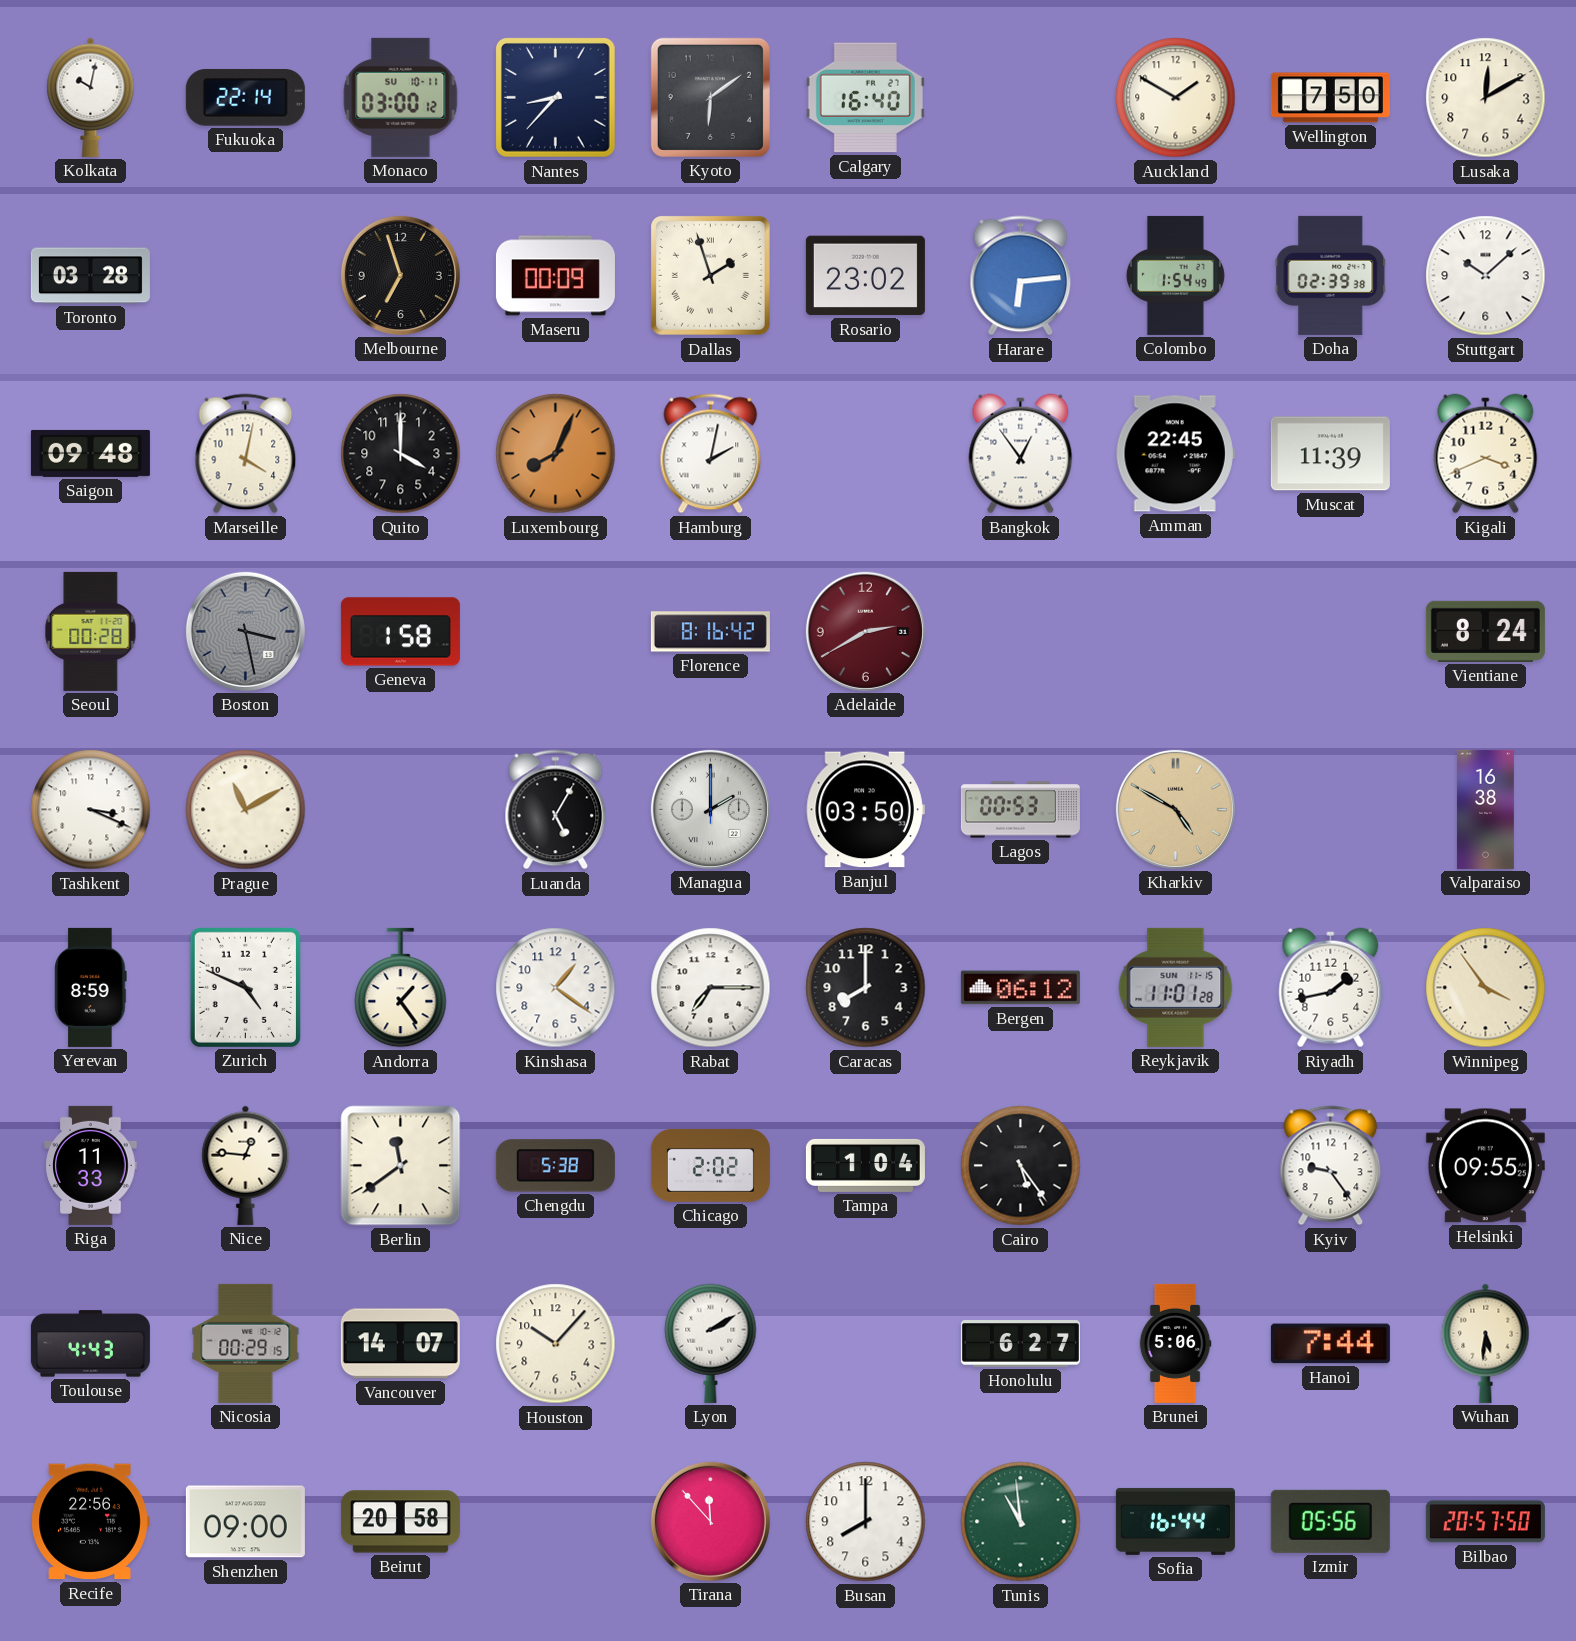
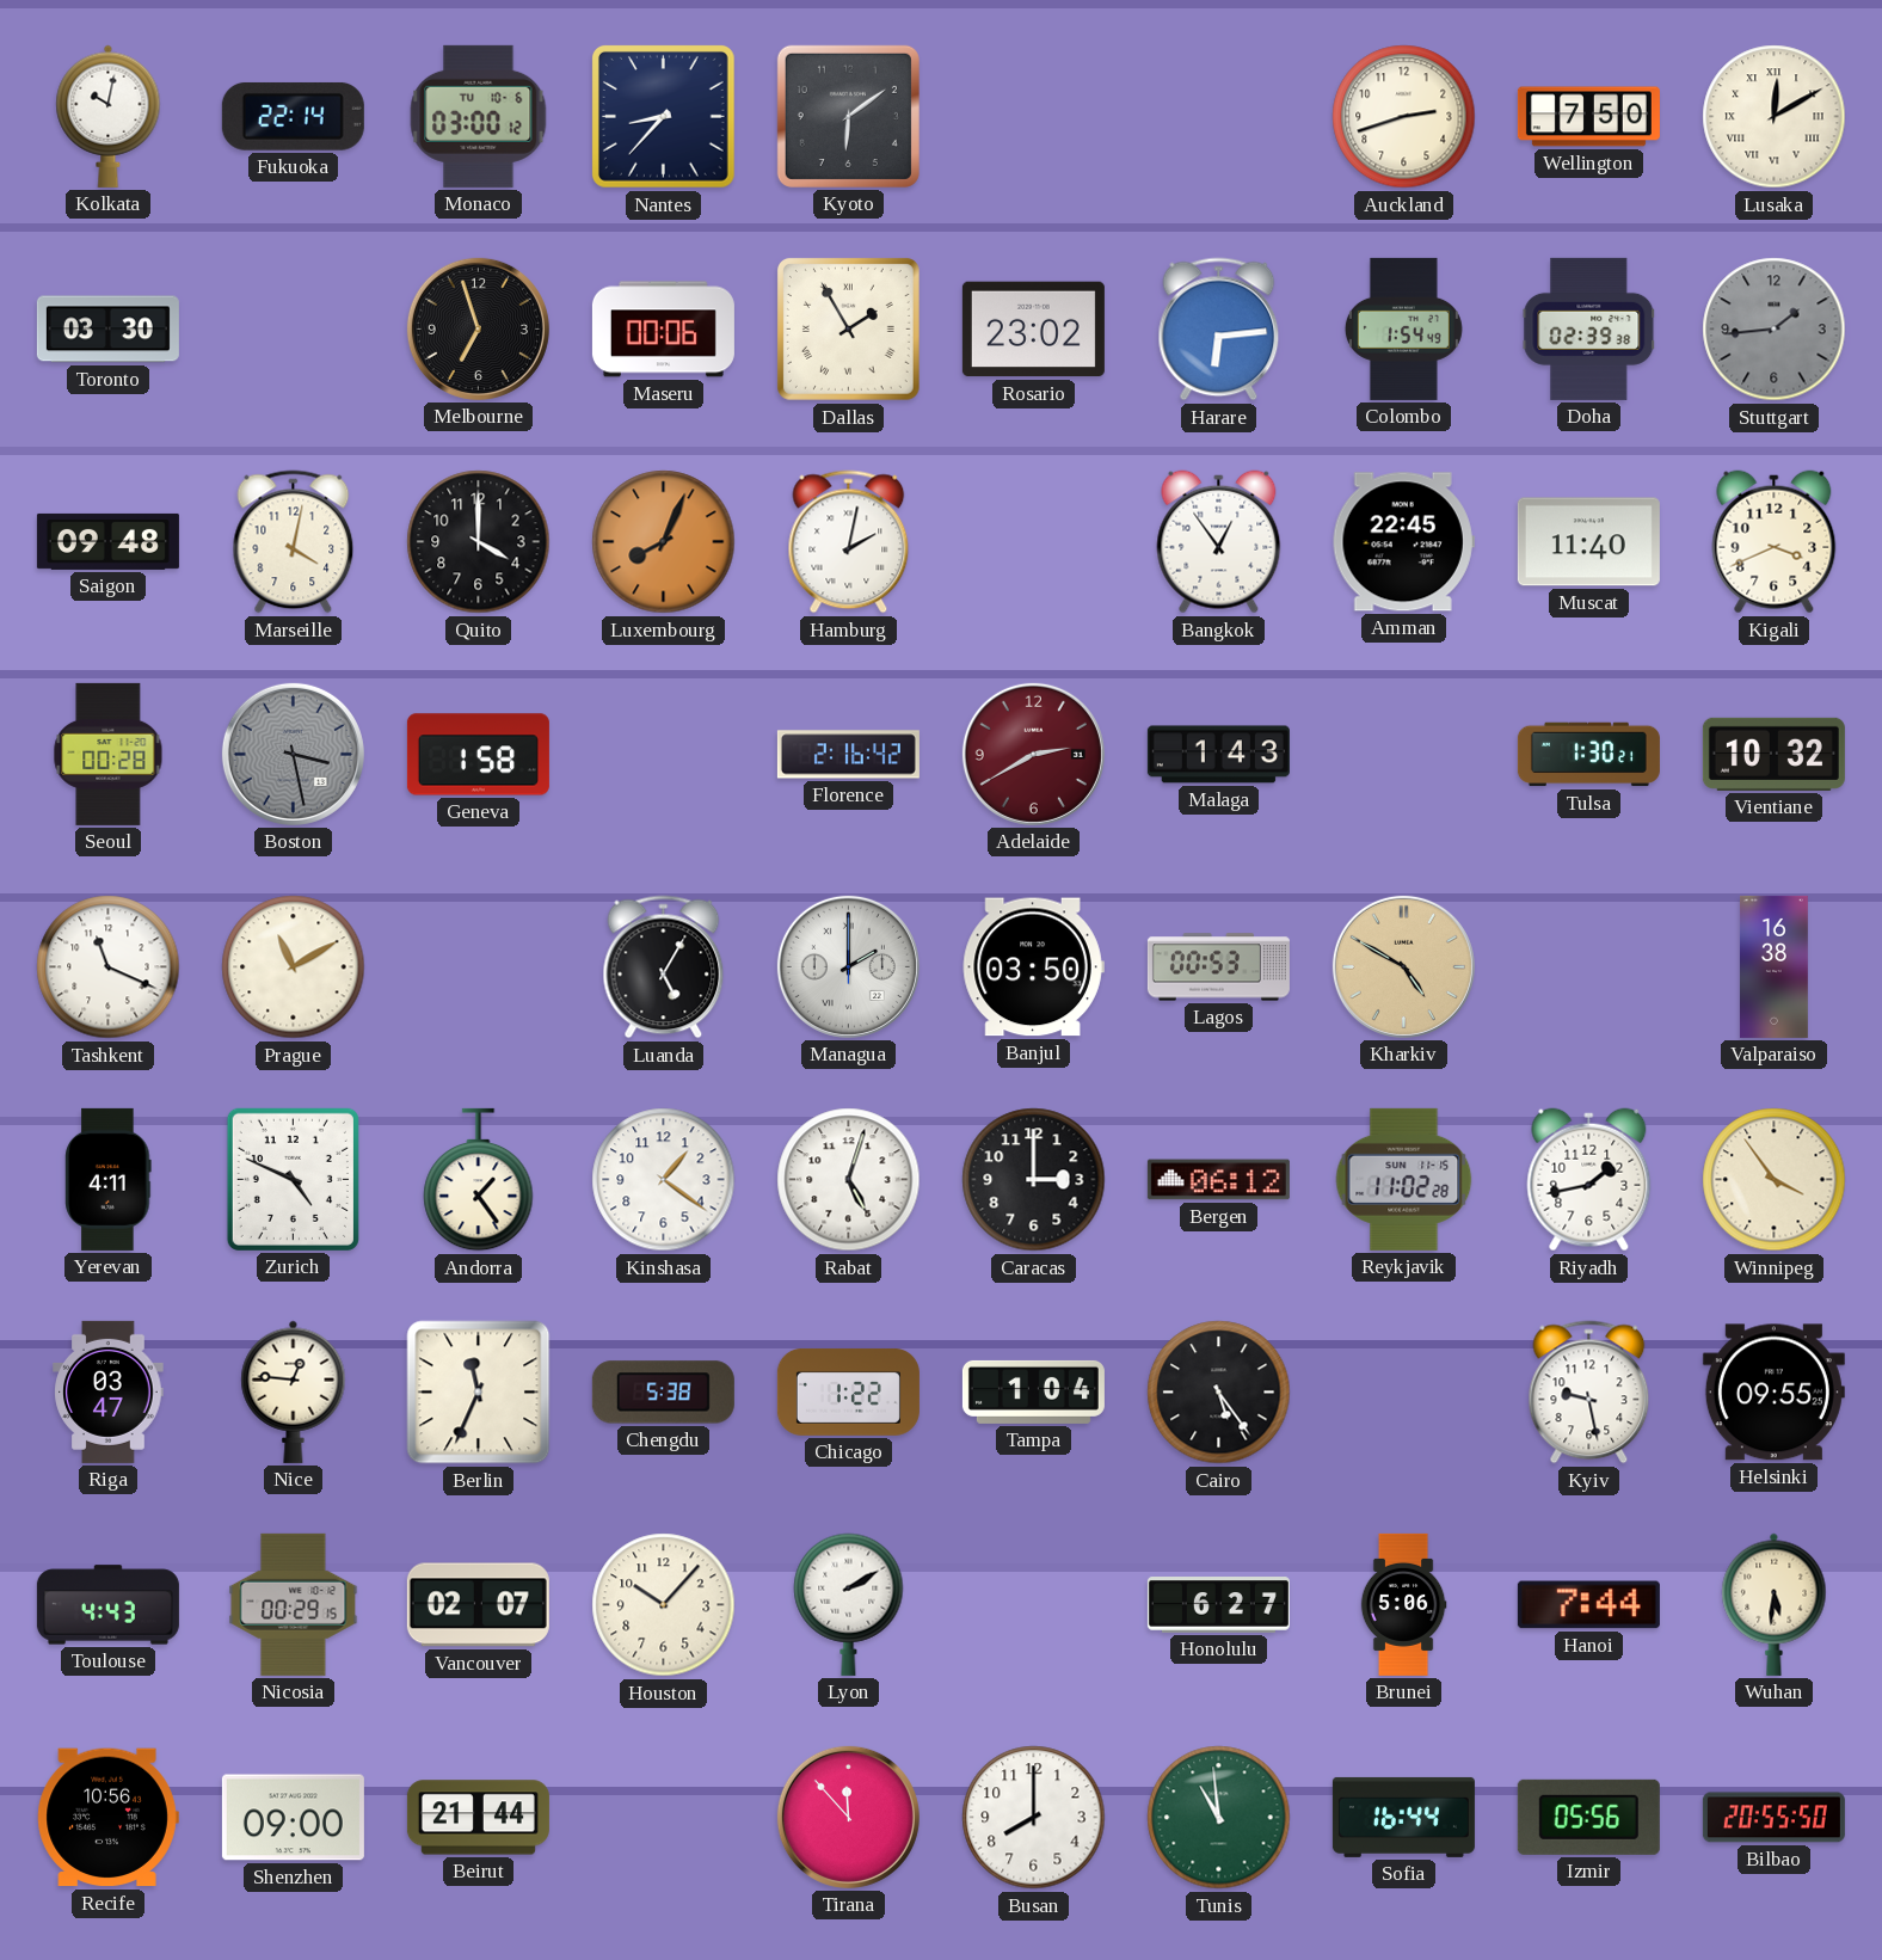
Monaco date: SU 10-11 -> TU 10-6 (479, 116)
Calgary: 16:40 -> none (865, 98)
Auckland: 1:50 -> 2:42 (1404, 117)
Lusaka numerals: Arabic -> Roman (1775, 117)
Toronto: 03:28 -> 03:30 (107, 330)
Maseru: 00:09 -> 00:06 (663, 330)
Dallas: 1:57 -> 1:55 (848, 328)
Stuttgart: 10:08 -> 1:44 (1775, 330)
Stuttgart dial: white -> grey (1775, 330)
Muscat: 11:39 -> 11:40 (1588, 542)
Florence: 8:16 -> 2:16 (848, 755)
Malaga: none -> 1:43 (1218, 755)
Tulsa: none -> 1:30 (1588, 755)
Vientiane: 8:24 -> 10:32 (1773, 754)
Tashkent: 3:19 -> 11:19 (109, 967)
Yerevan: 8:59 -> 4:11 (109, 1179)
Rabat: 7:15 -> 5:03 (849, 1180)
Caracas: 8:00 -> 3:00 (1034, 1180)
Reykjavik: 11:01 -> 11:02 (1404, 1179)
Riga: 11:33 -> 03:47 (109, 1391)
Berlin: 11:39 -> 11:34 (479, 1393)
Chicago: 2:02 -> 1:22 (848, 1393)
Kyiv: 9:24 -> 9:28 (1589, 1393)
Vancouver: 14:07 -> 02:07 (478, 1605)
Recife: 22:56 -> 10:56 (107, 1818)
Beirut: 20:58 -> 21:44 (478, 1818)
Bilbao: 20:57 -> 20:55 (1773, 1818)
